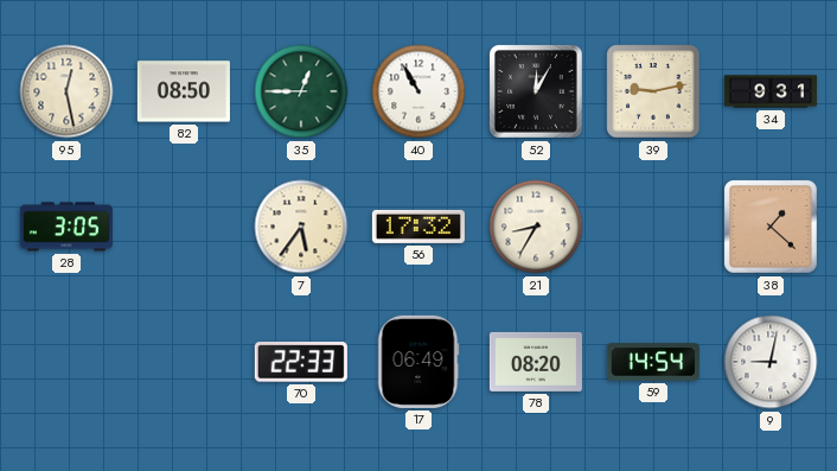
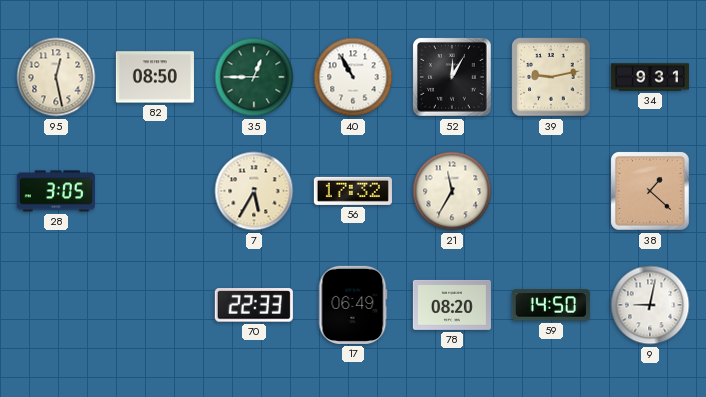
7: 5:36 -> 5:35 (254, 191)
21: 8:35 -> 11:35 (452, 191)
59: 14:54 -> 14:50 (551, 305)
